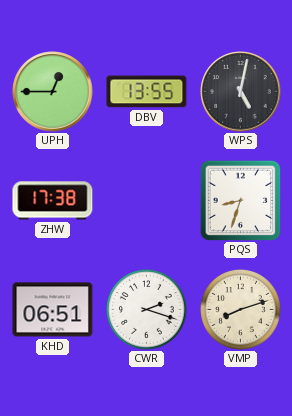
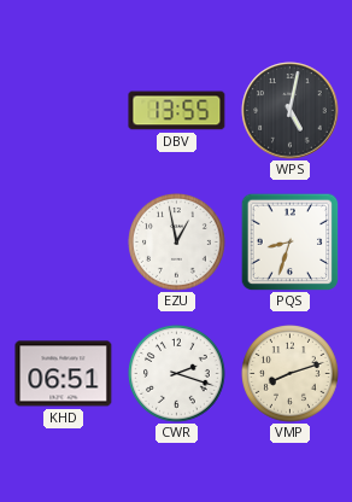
UPH: 12:45 -> none (53, 92)
ZHW: 17:38 -> none (53, 201)
EZU: none -> 12:58 (177, 243)
